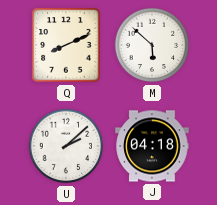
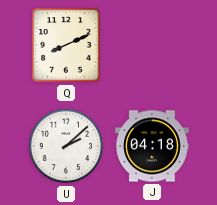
M: 5:52 -> none (152, 45)
